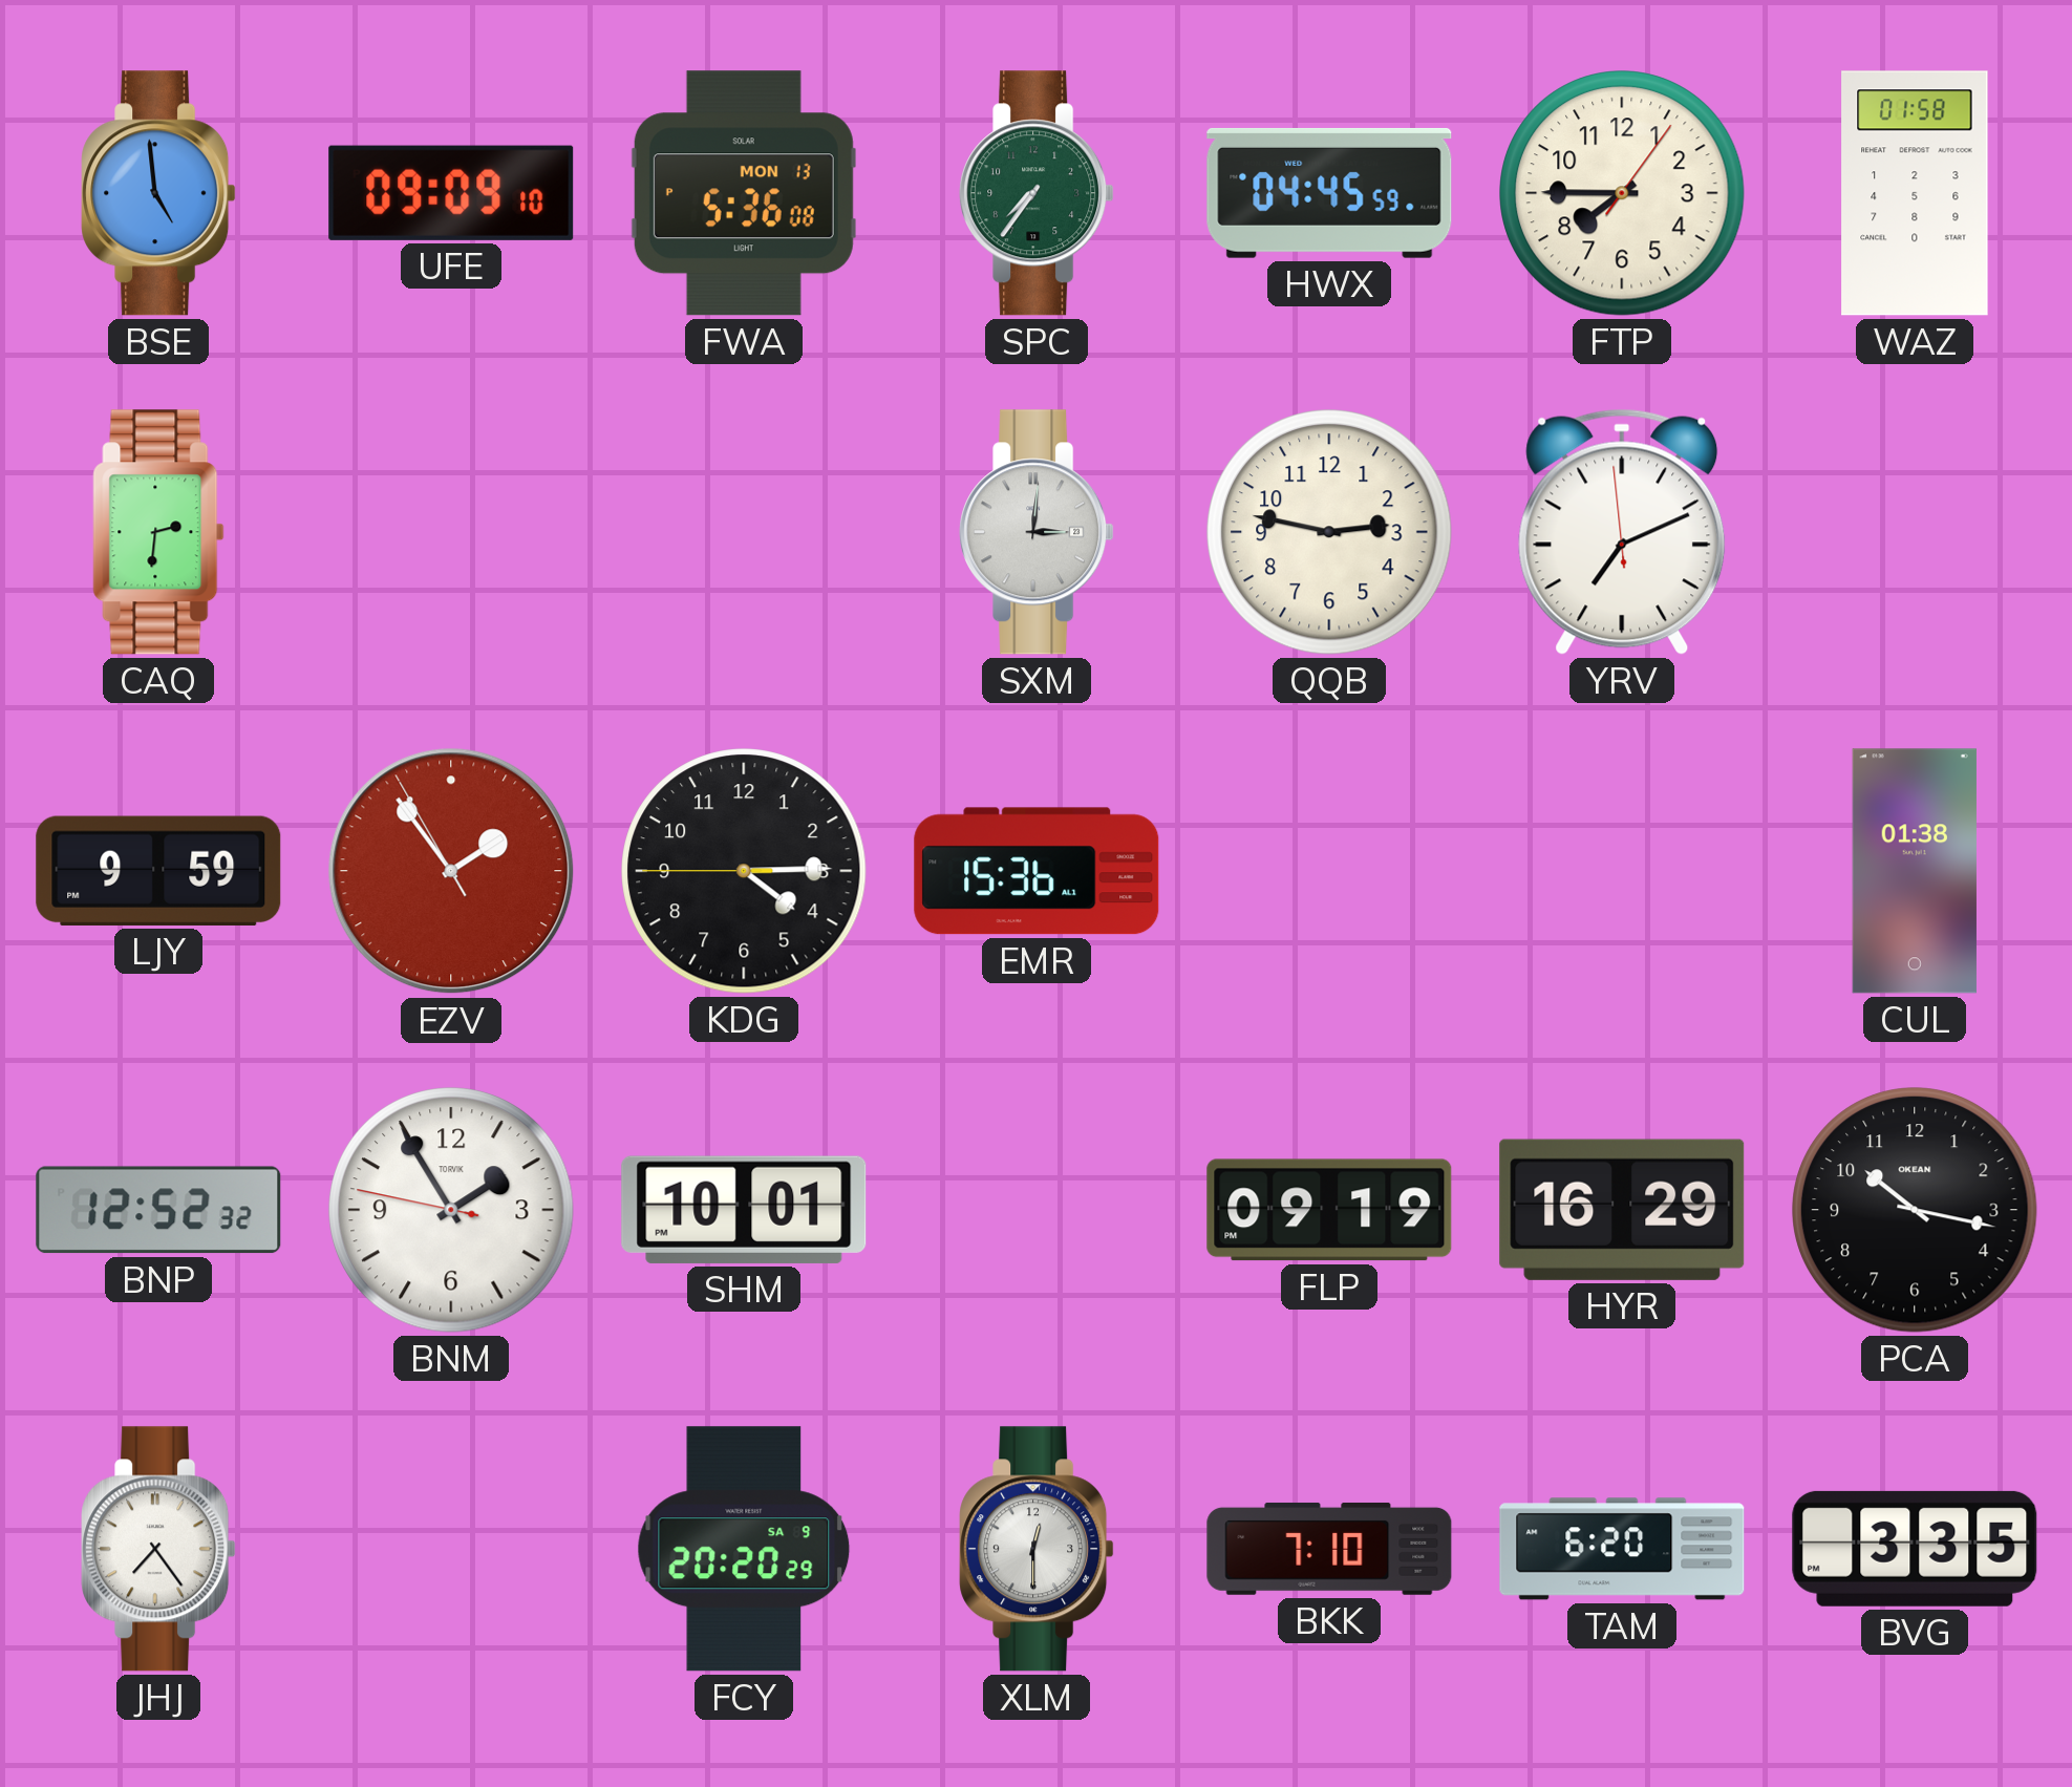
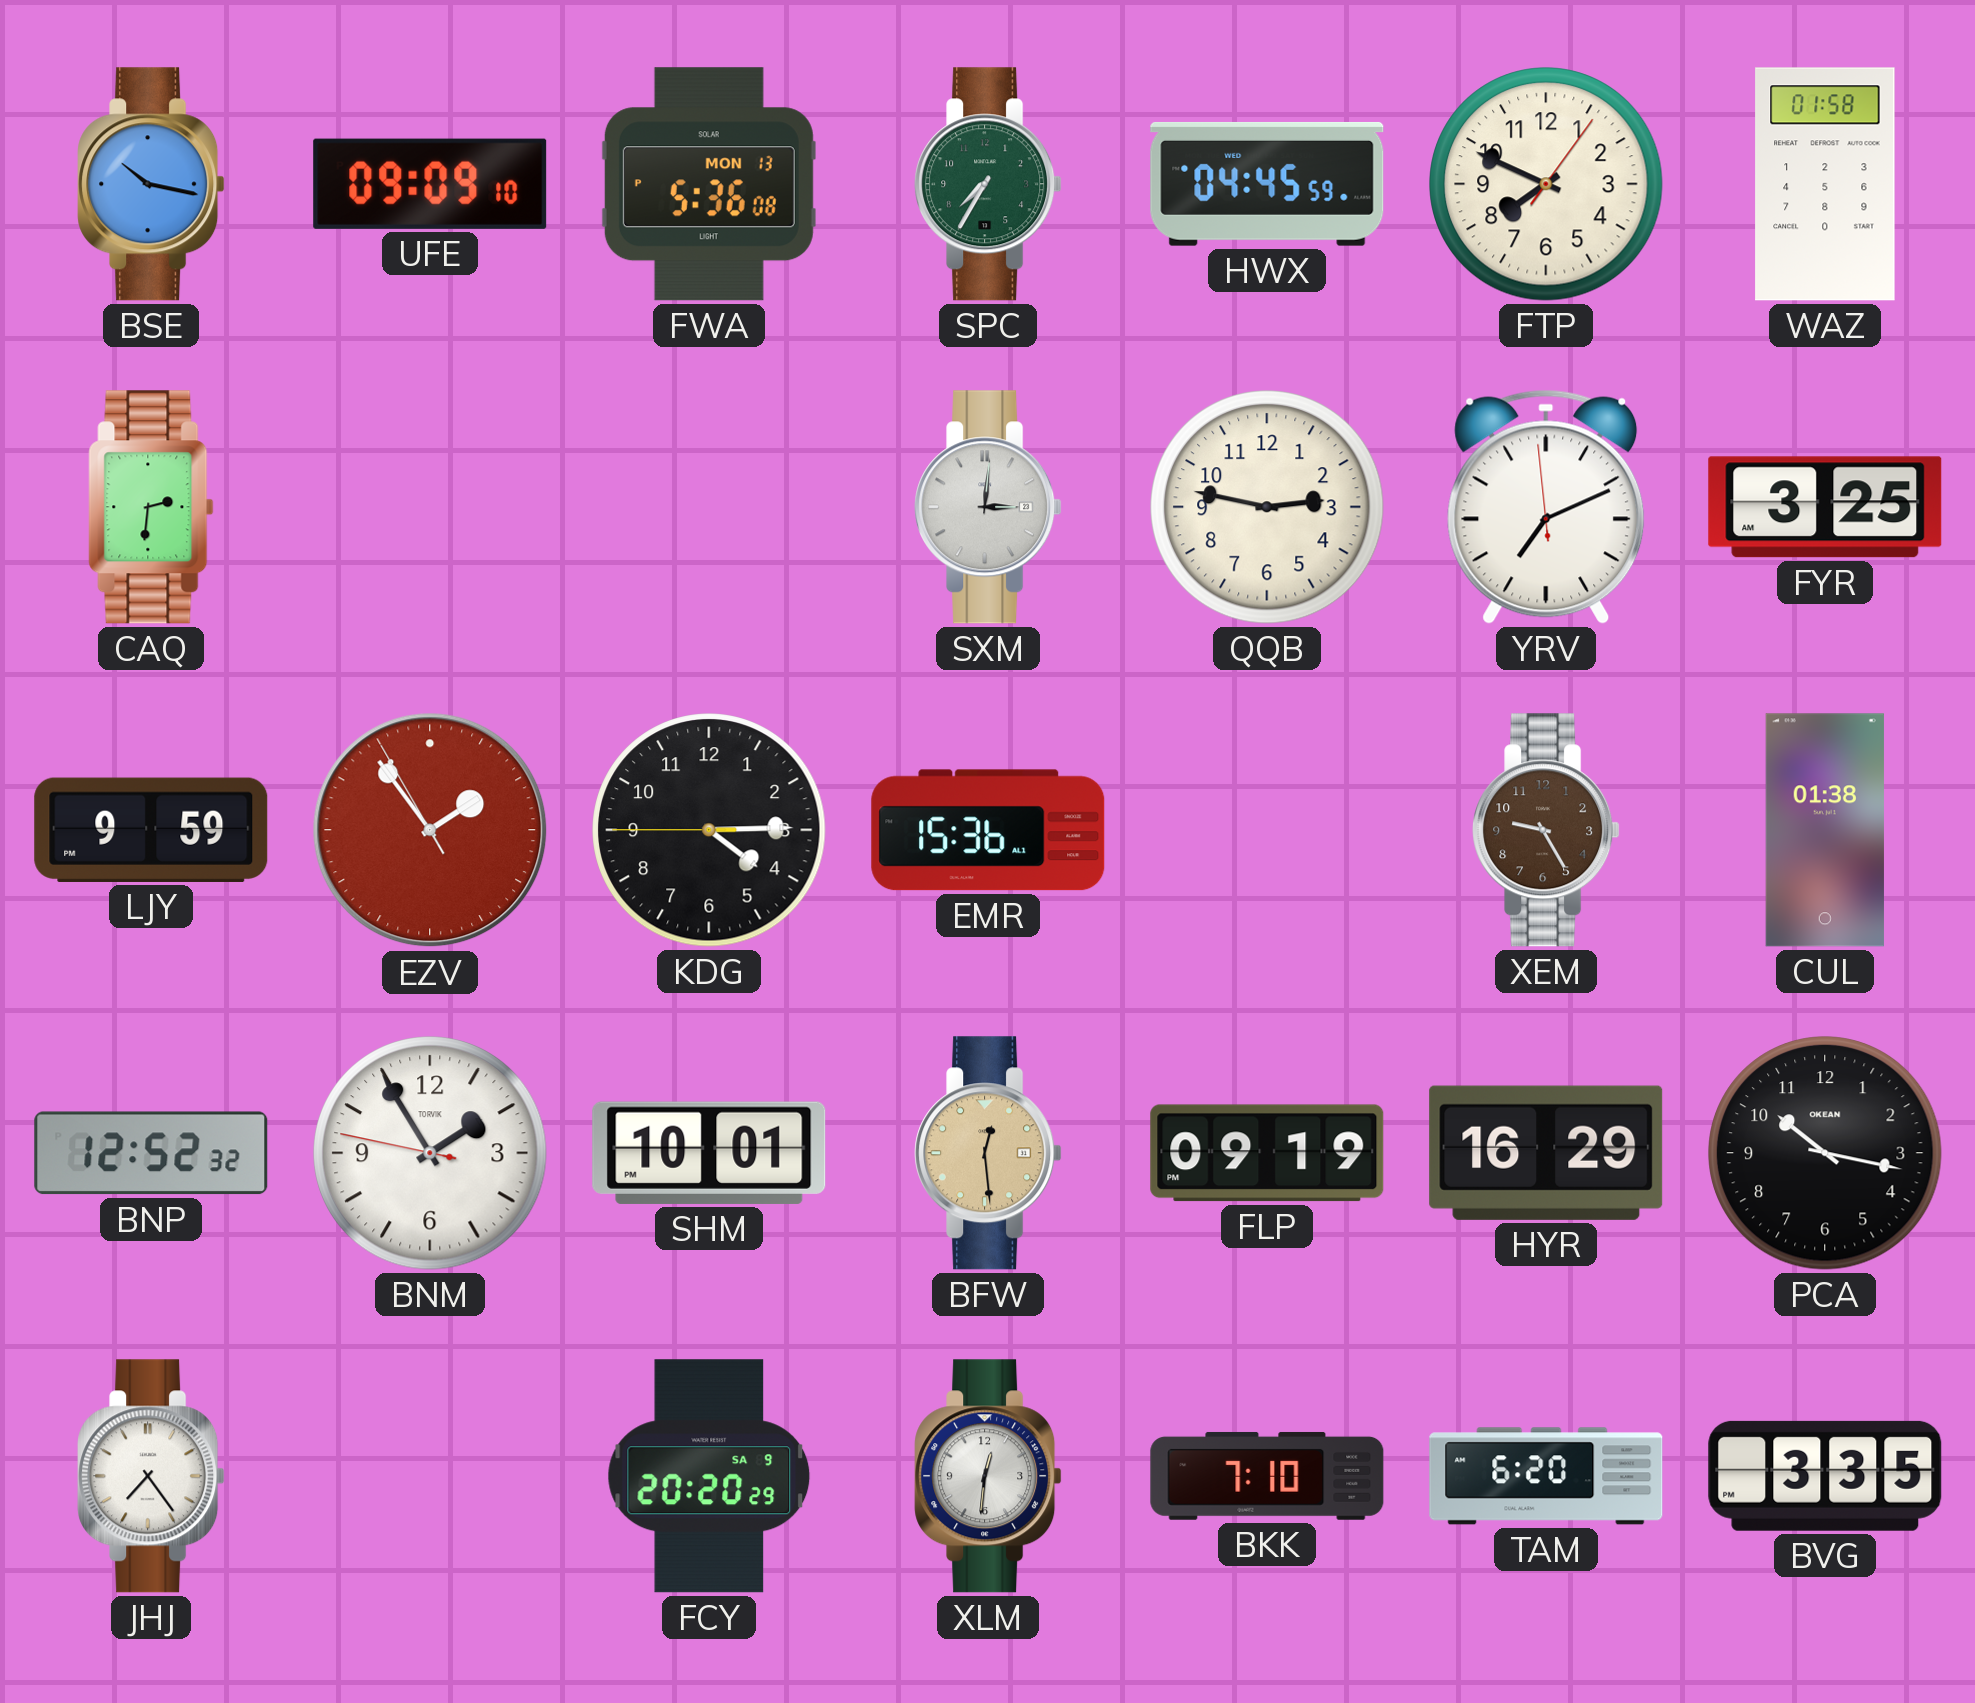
BSE: 4:59 -> 10:17 (151, 184)
SPC: 7:36 -> 7:35 (988, 184)
FTP: 7:45 -> 7:49 (1546, 184)
FYR: none -> 3:25 (1825, 507)
XEM: none -> 9:25 (1546, 830)
BFW: none -> 12:29 (988, 1153)
XLM: 12:30 -> 12:31 (988, 1476)
